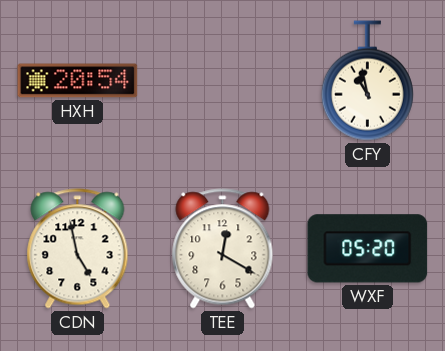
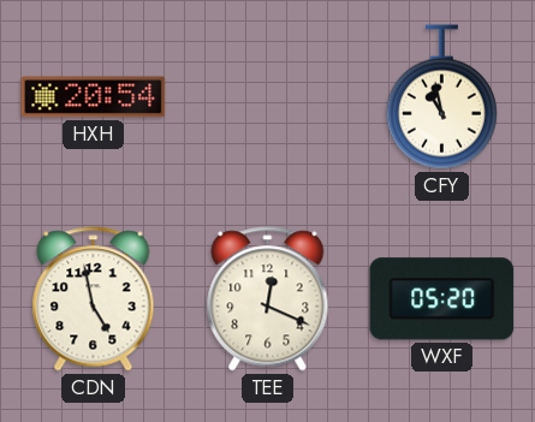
TEE: 12:20 -> 12:19 (268, 299)
